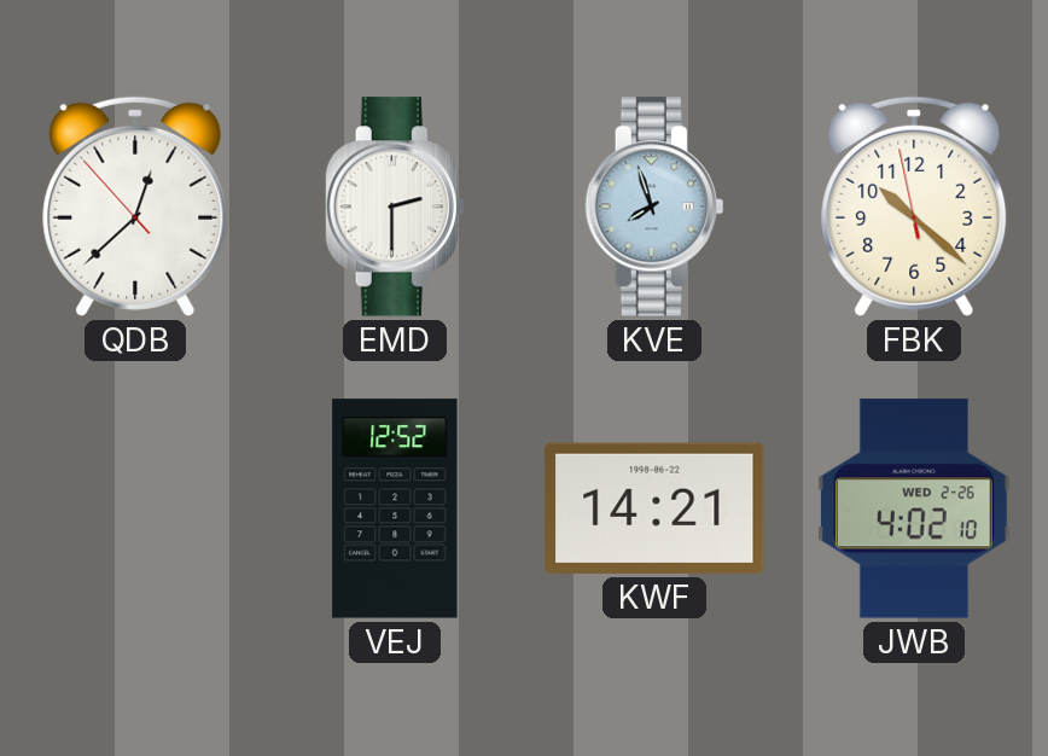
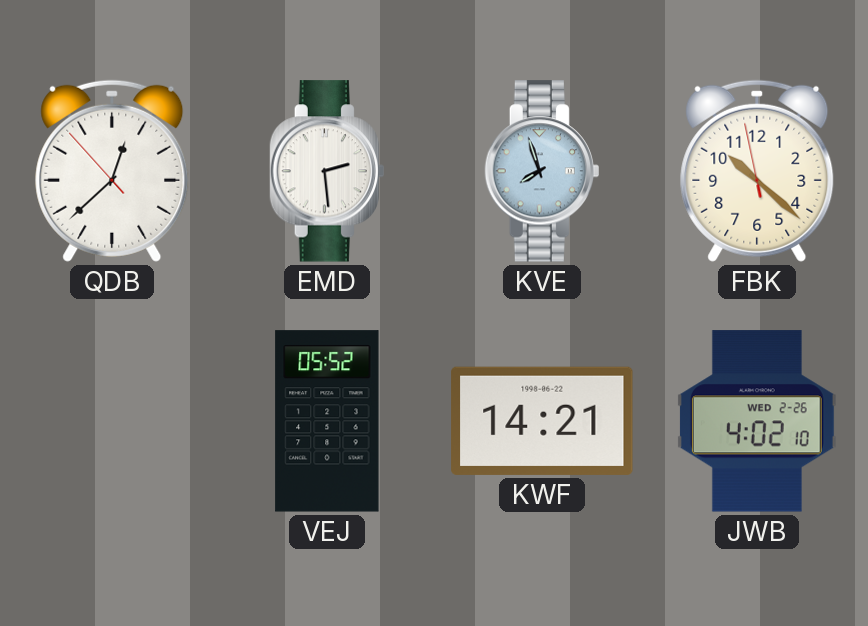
EMD: 2:30 -> 2:29 (327, 171)
VEJ: 12:52 -> 05:52 (327, 421)
